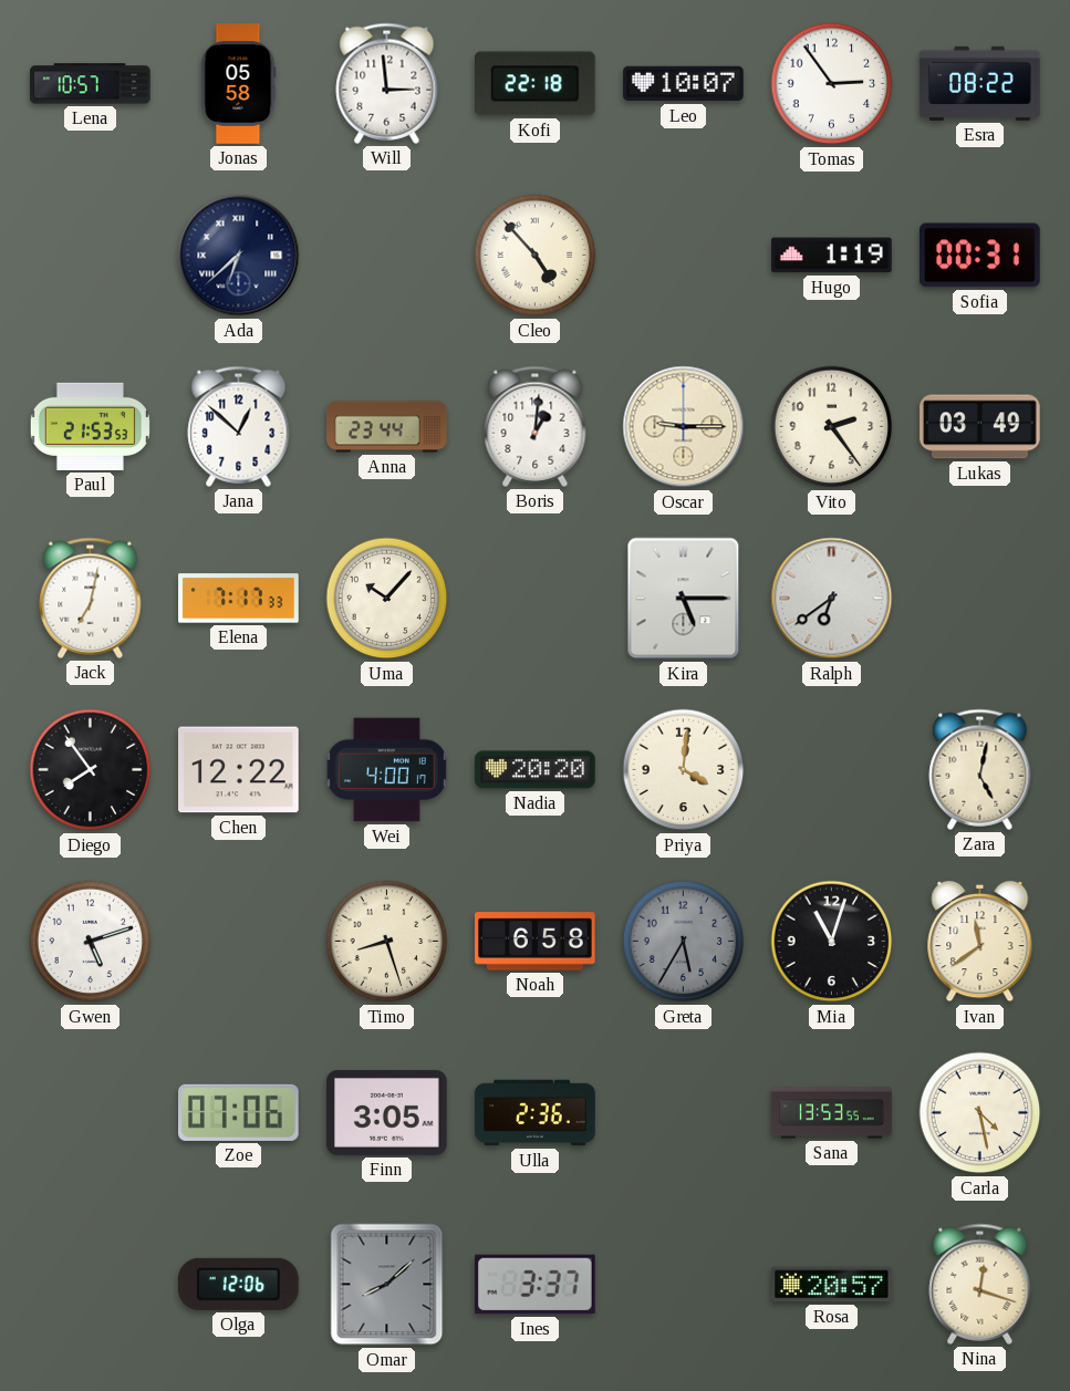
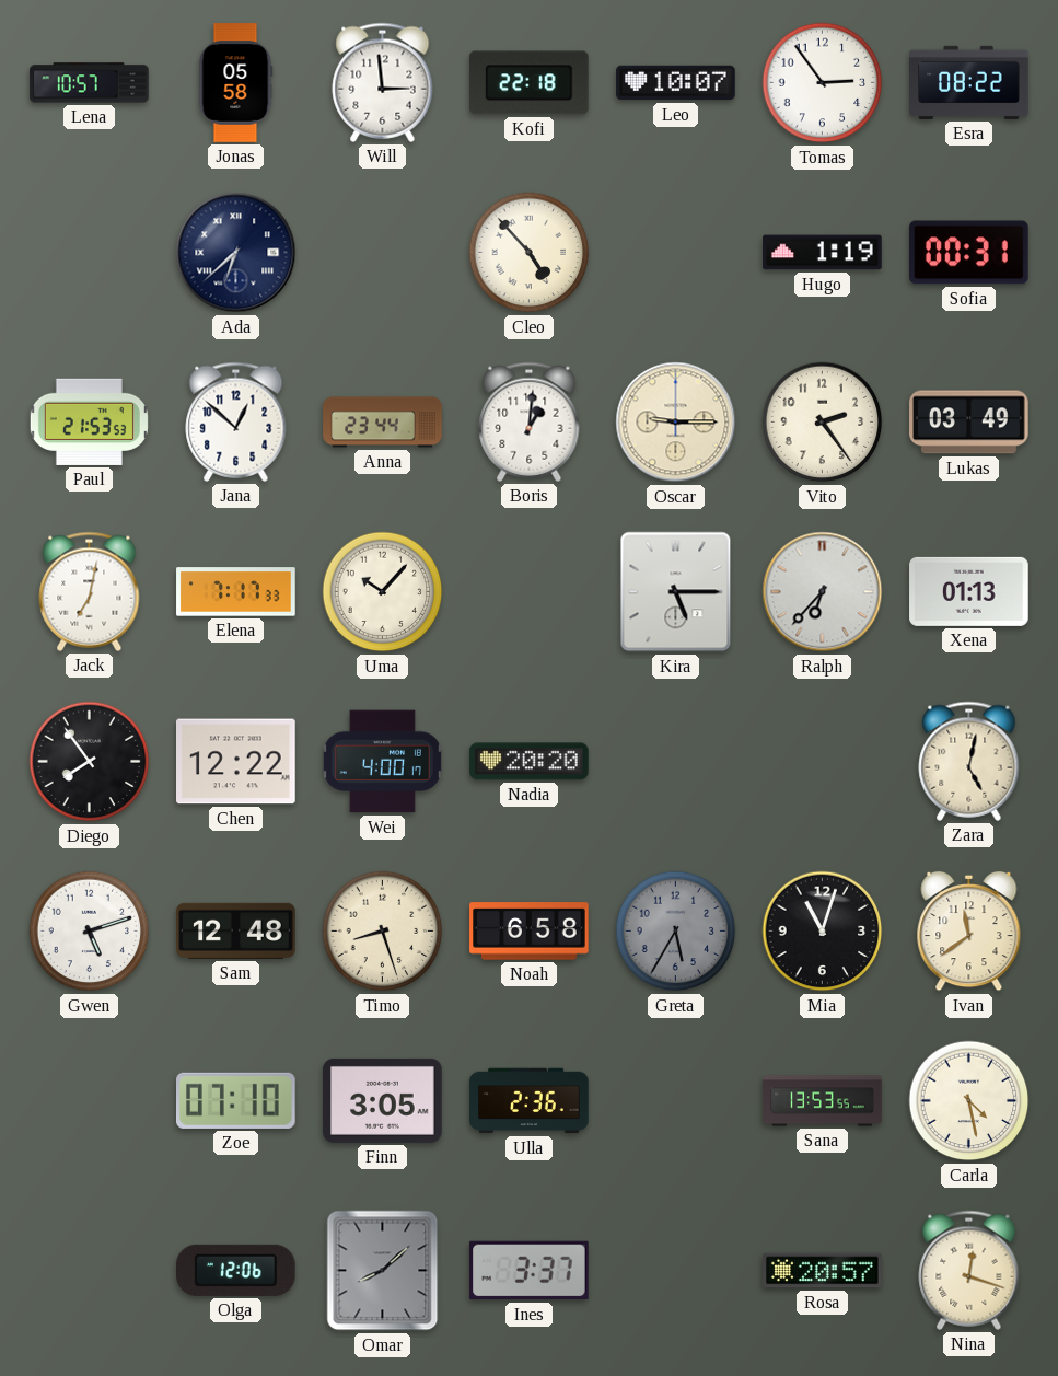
Ralph: 6:39 -> 6:37 (823, 592)
Xena: none -> 01:13 (969, 591)
Priya: 4:01 -> none (684, 770)
Sam: none -> 12:48 (236, 930)
Zoe: 07:06 -> 07:10 (236, 1100)
